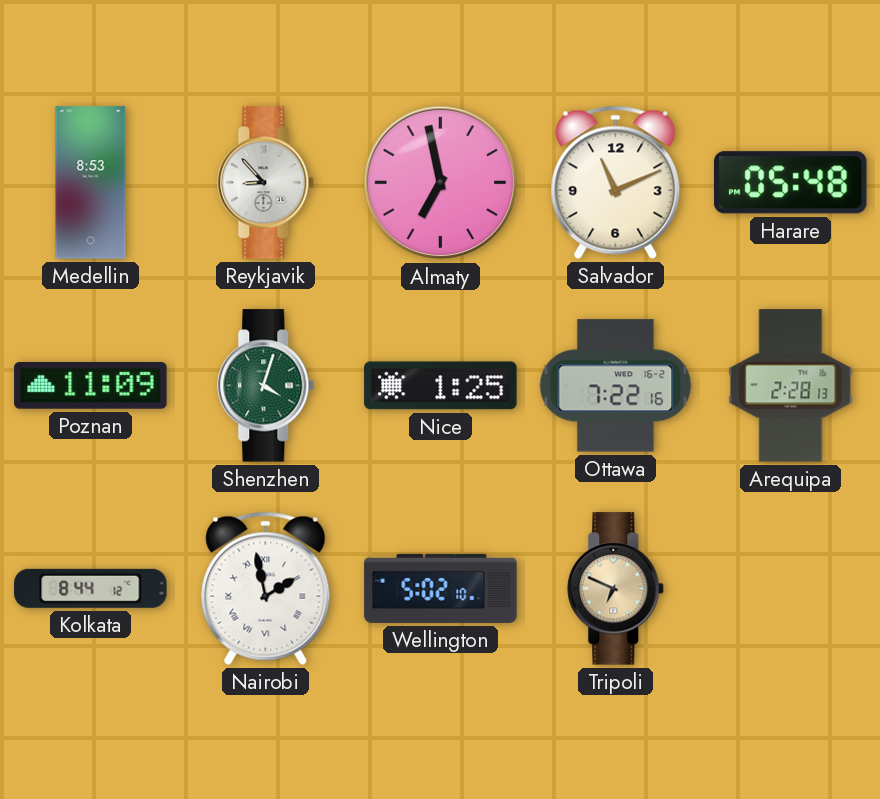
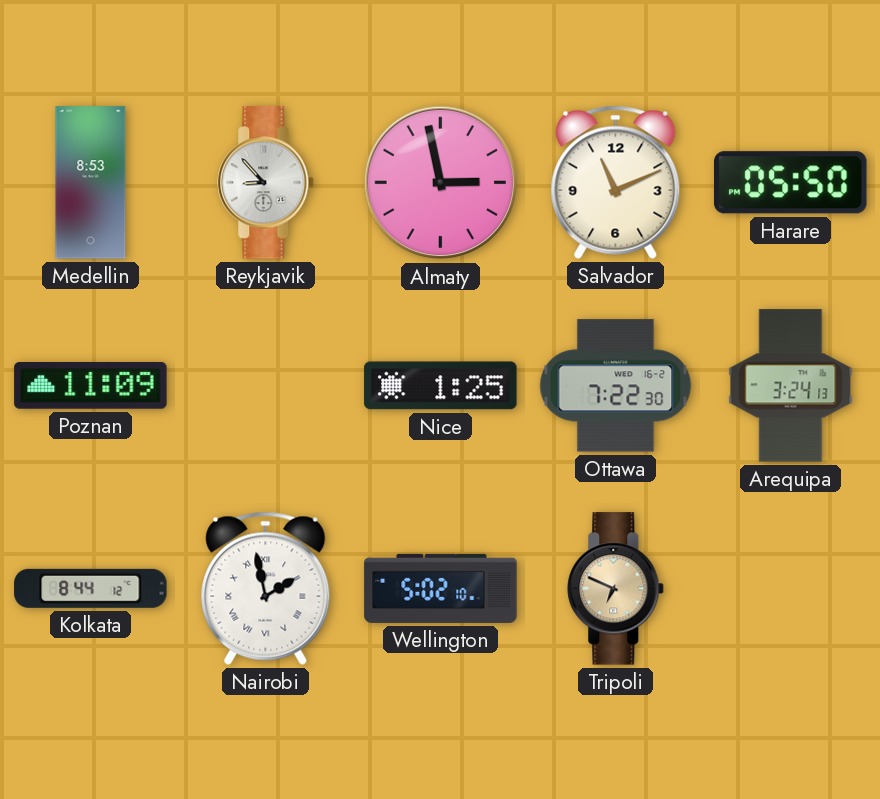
Almaty: 6:58 -> 2:58 (441, 183)
Harare: 05:48 -> 05:50 (791, 183)
Shenzhen: 4:03 -> none (266, 386)
Ottawa: 7:22:16 -> 7:22:30 (616, 386)
Arequipa: 2:28 -> 3:24 (791, 386)
